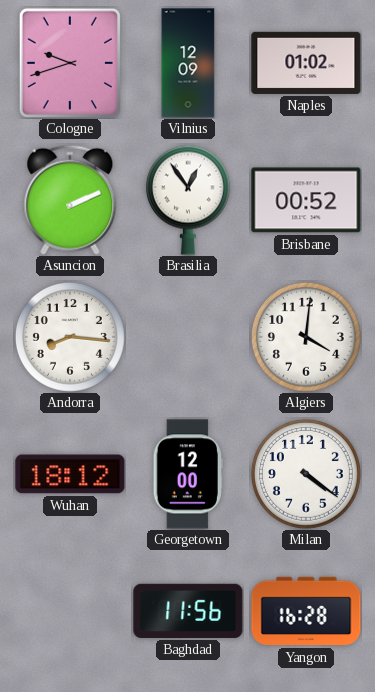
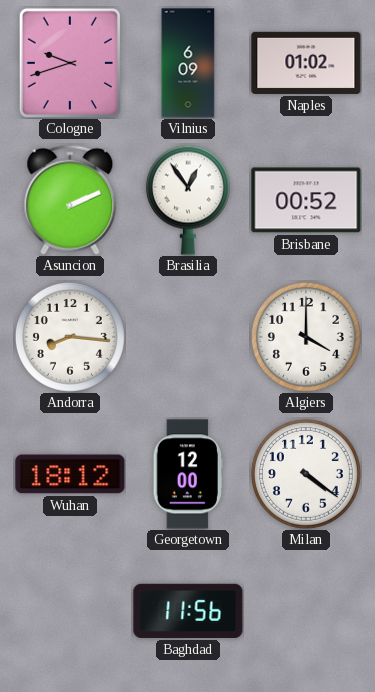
Vilnius: 12:09 -> 6:09 (188, 63)
Algiers: 4:01 -> 4:00 (306, 337)
Yangon: 16:28 -> none (306, 611)
